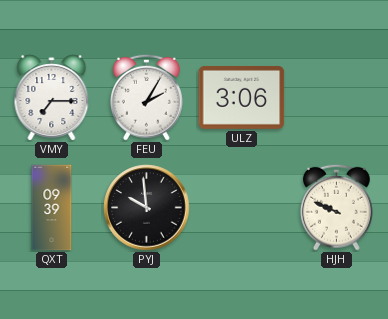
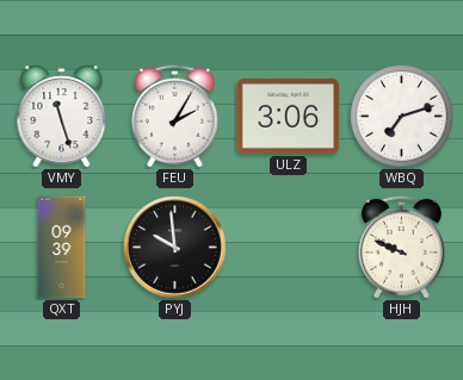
VMY: 7:15 -> 11:27 (62, 117)
WBQ: none -> 7:12 (402, 117)
